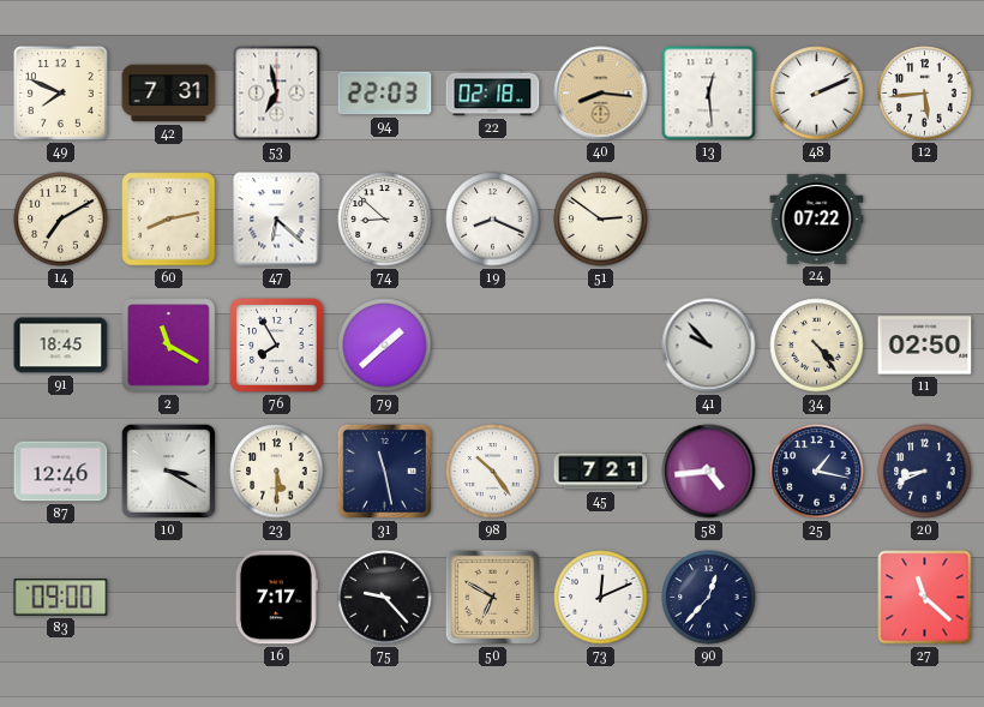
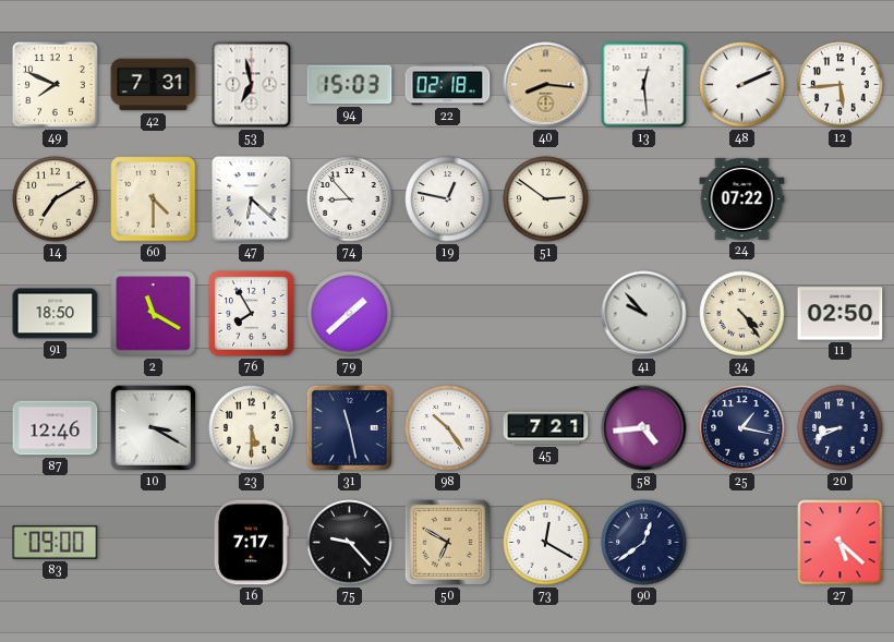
94: 22:03 -> 15:03 (350, 85)
60: 8:13 -> 4:30 (154, 199)
74: 8:52 -> 8:53 (350, 199)
19: 8:19 -> 12:47 (448, 199)
91: 18:45 -> 18:50 (56, 314)
73: 12:11 -> 12:20 (546, 543)
90: 12:37 -> 12:39 (644, 543)
27: 11:22 -> 5:22 (841, 543)
